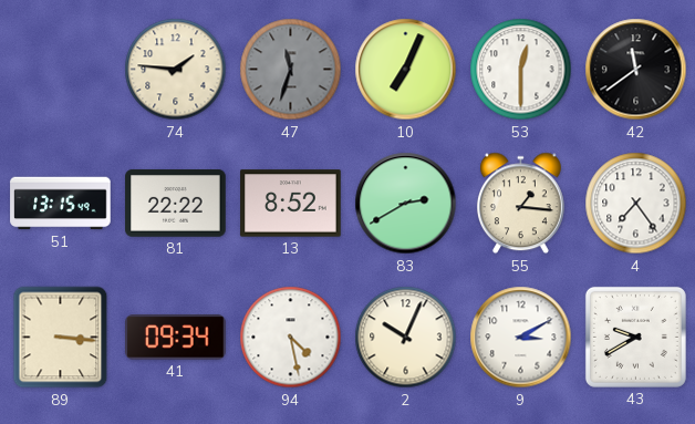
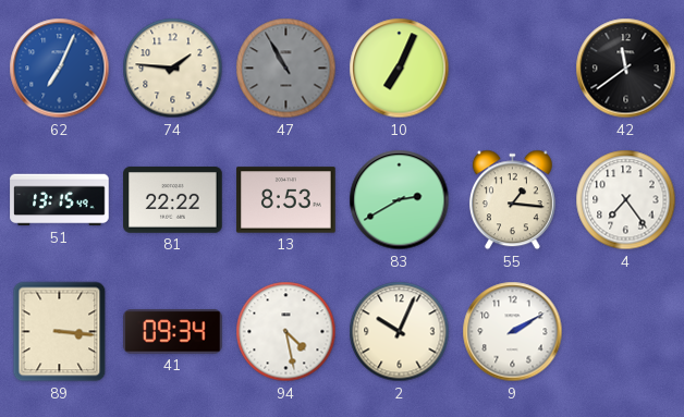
62: none -> 7:04 (60, 69)
47: 11:33 -> 10:55 (286, 69)
53: 12:30 -> none (521, 70)
13: 8:52 -> 8:53 (286, 200)
9: 3:10 -> 2:10 (513, 332)
43: 9:40 -> none (635, 337)
